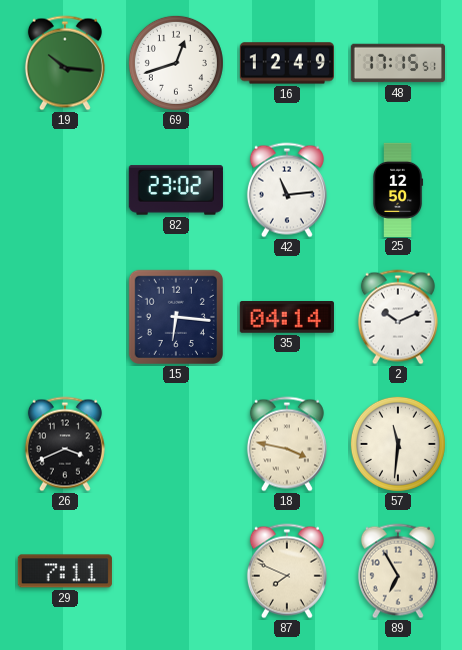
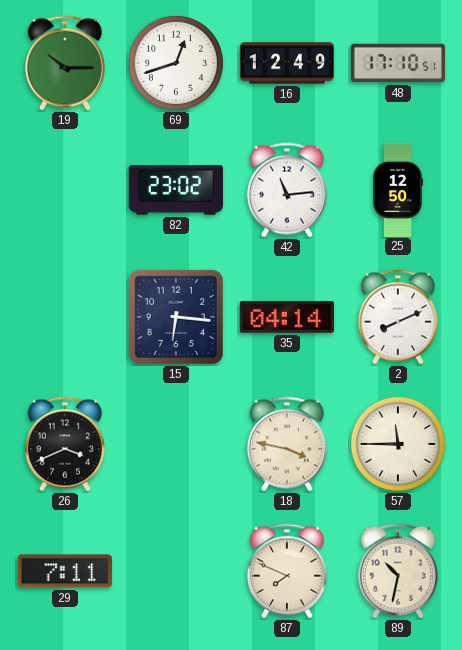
19: 10:16 -> 10:15 (65, 63)
48: 17:15 -> 17:10 (397, 63)
2: 10:11 -> 8:11 (398, 317)
57: 11:31 -> 11:45 (398, 444)
89: 6:55 -> 10:32 (398, 571)
